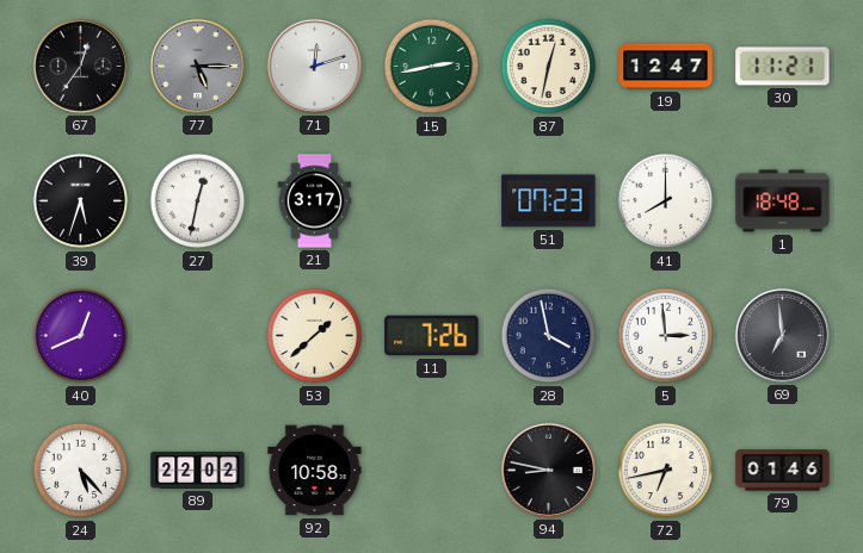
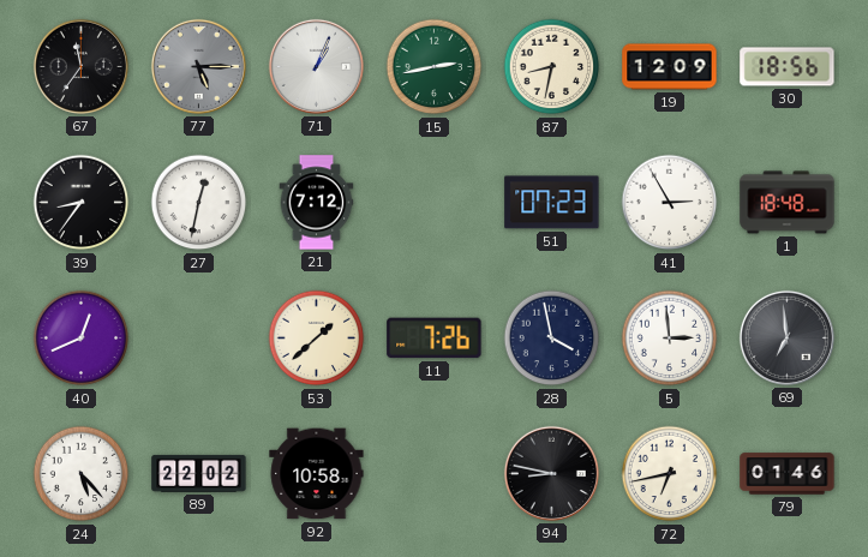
67: 12:36 -> 11:36 (80, 66)
71: 12:12 -> 1:04 (316, 66)
87: 12:32 -> 8:32 (552, 67)
19: 12:47 -> 12:09 (670, 67)
30: 11:21 -> 18:56 (788, 67)
39: 5:33 -> 8:36 (82, 203)
21: 3:17 -> 7:12 (317, 203)
41: 8:00 -> 2:55 (670, 203)
